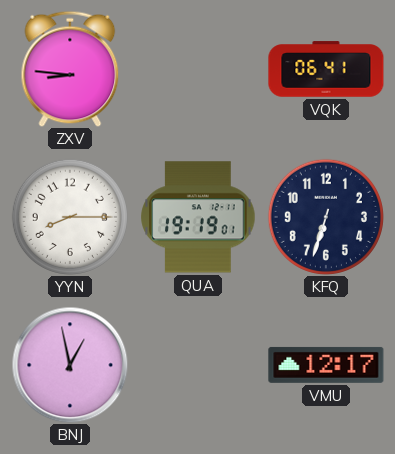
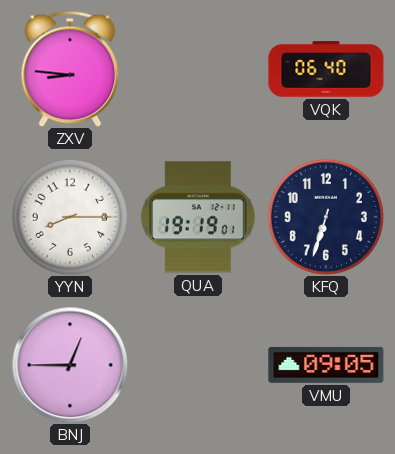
VQK: 06:41 -> 06:40 (326, 69)
BNJ: 12:58 -> 12:45 (70, 365)
VMU: 12:17 -> 09:05 (326, 365)
